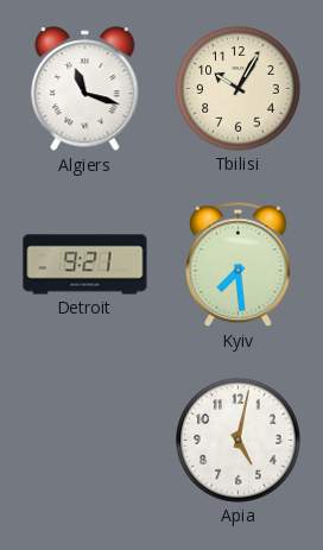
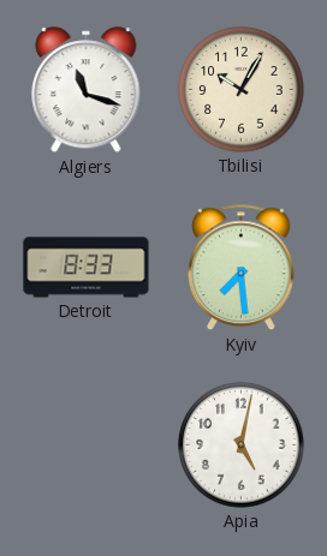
Detroit: 9:21 -> 8:33 (87, 268)
